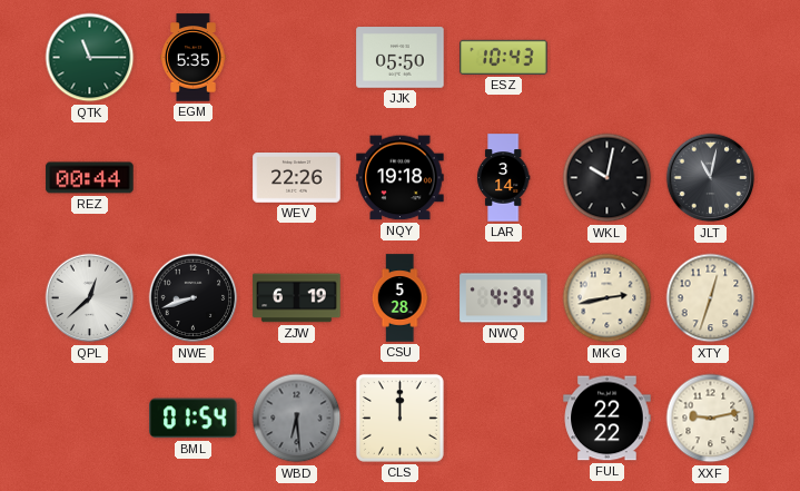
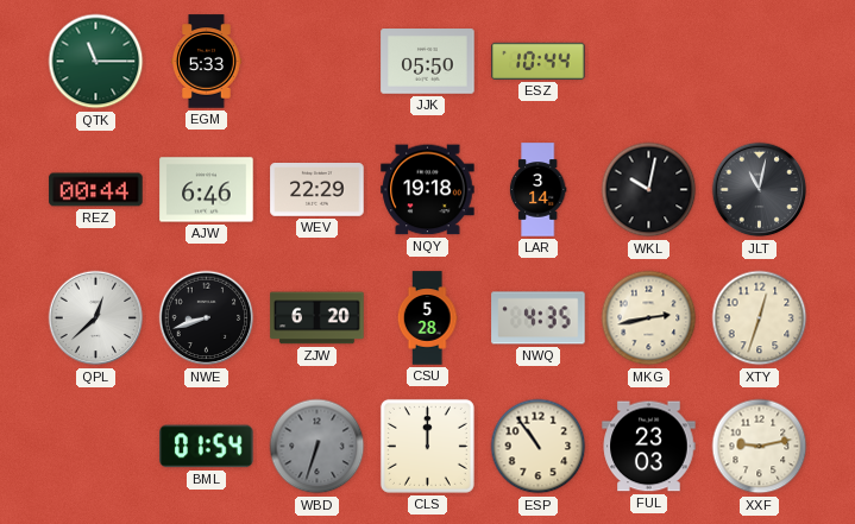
EGM: 5:35 -> 5:33 (207, 62)
ESZ: 10:43 -> 10:44 (539, 61)
AJW: none -> 6:46 (207, 190)
WEV: 22:26 -> 22:29 (318, 190)
ZJW: 6:19 -> 6:20 (318, 318)
NWQ: 4:34 -> 4:35 (539, 318)
WBD: 6:29 -> 6:33 (318, 447)
ESP: none -> 10:54 (539, 447)
FUL: 22:22 -> 23:03 (649, 447)
